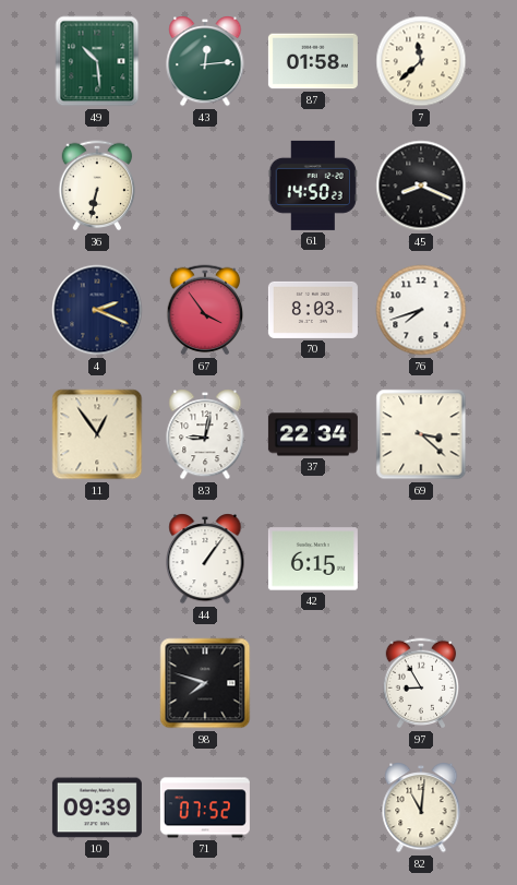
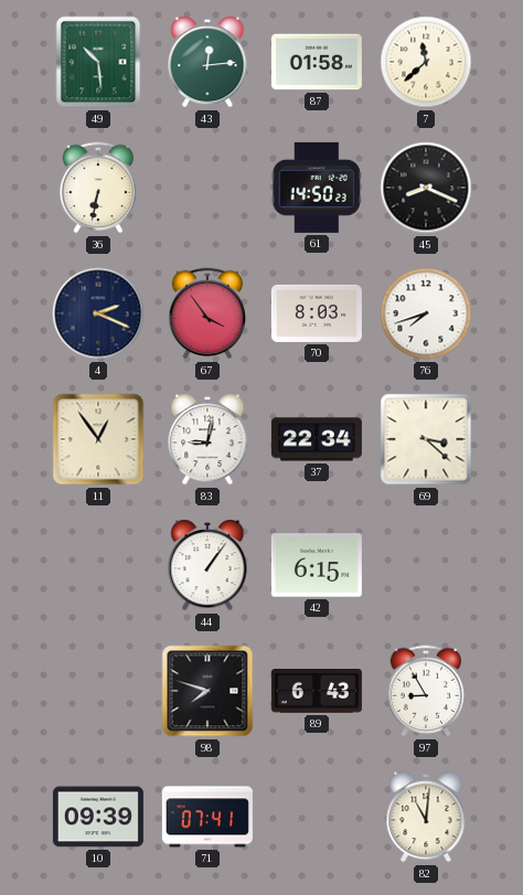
89: none -> 6:43 (317, 692)
71: 07:52 -> 07:41 (207, 817)
